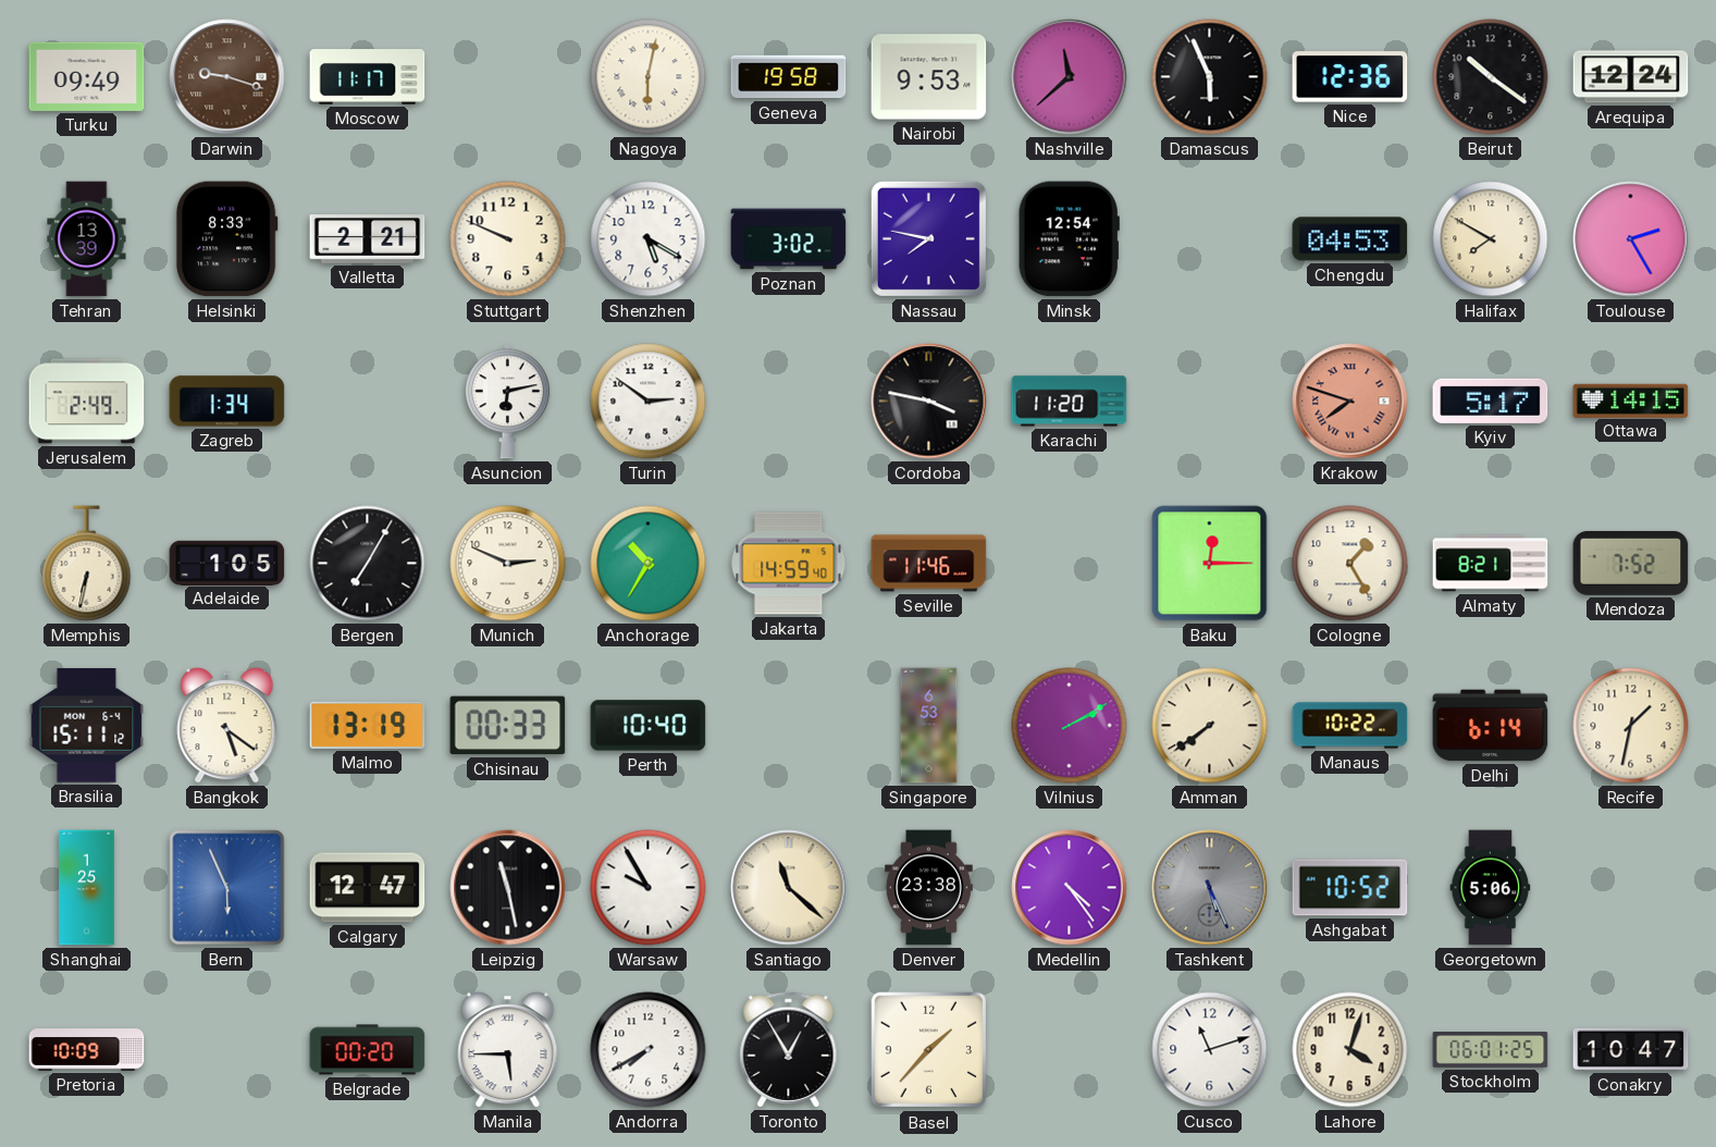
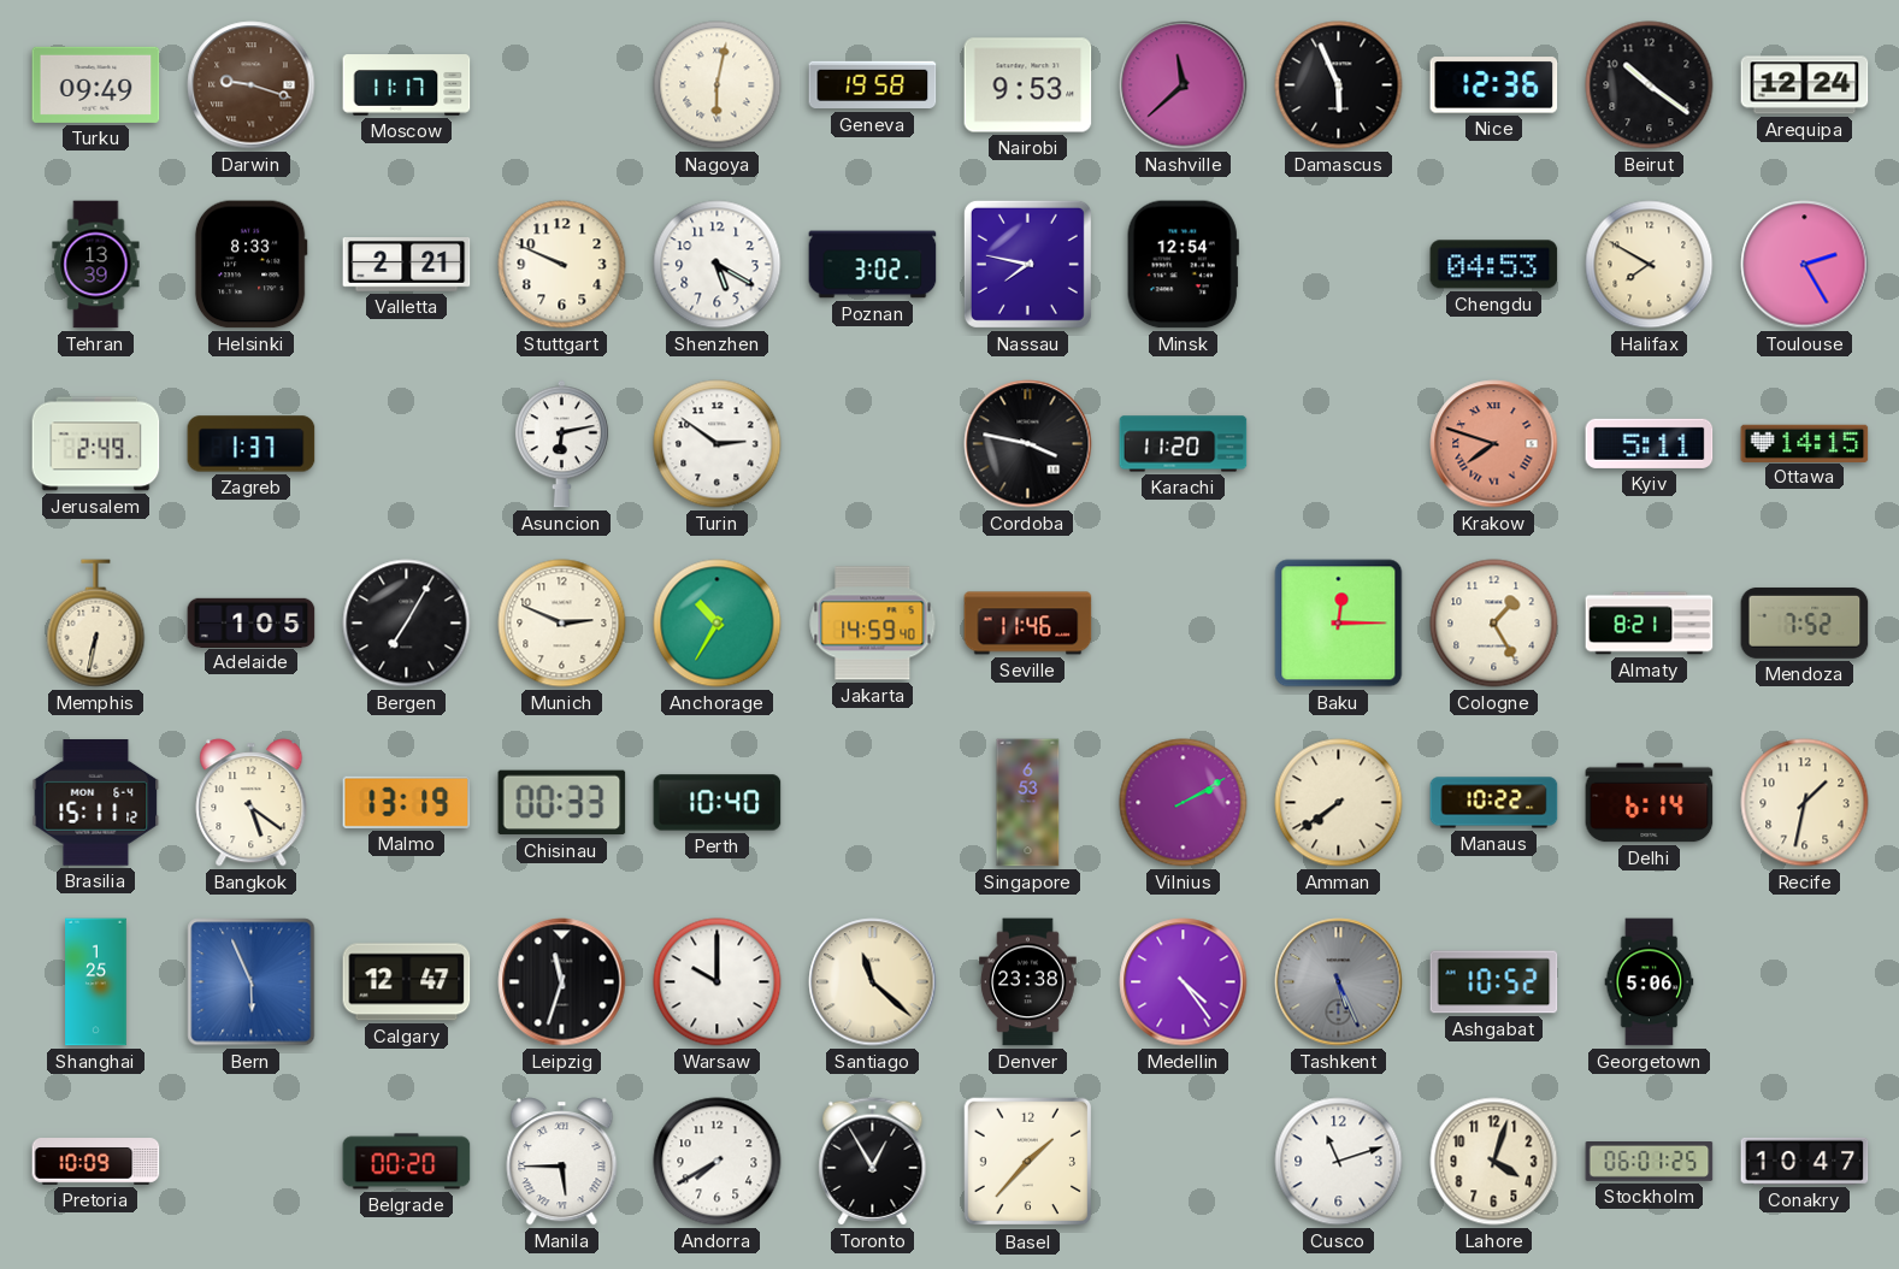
Zagreb: 1:34 -> 1:37 (252, 444)
Kyiv: 5:17 -> 5:11 (1650, 443)
Leipzig: 11:28 -> 11:33 (562, 982)
Warsaw: 9:55 -> 10:00 (718, 982)
